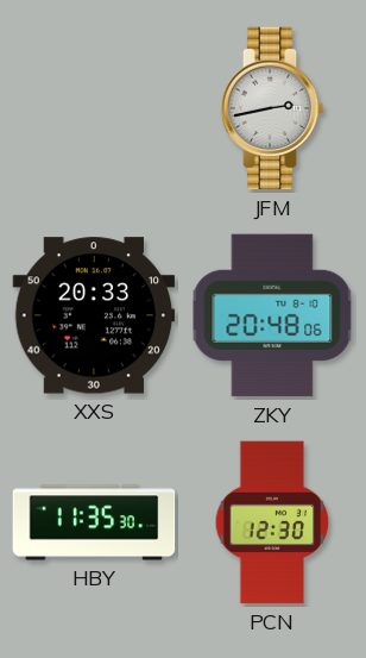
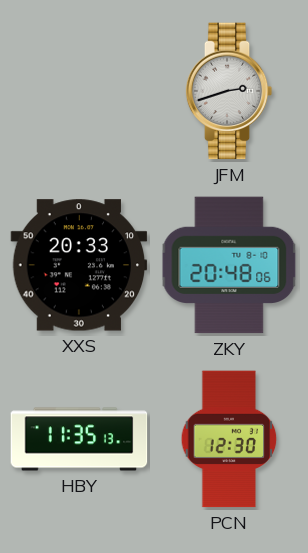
JFM: 2:43 -> 2:42 (229, 91)
HBY: 11:35:30 -> 11:35:13 (79, 439)
